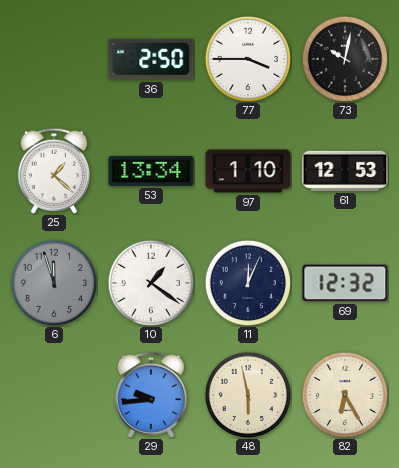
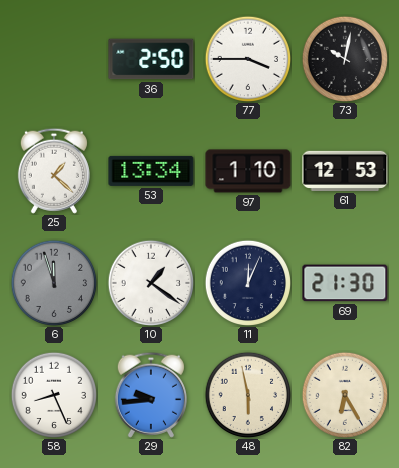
69: 12:32 -> 21:30 (345, 283)
58: none -> 8:26 (53, 394)
